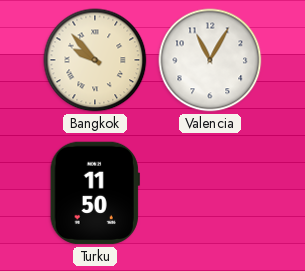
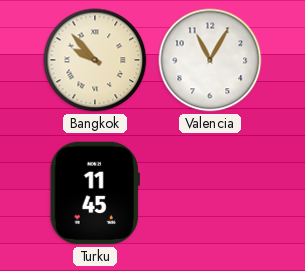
Turku: 11:50 -> 11:45 (95, 193)
